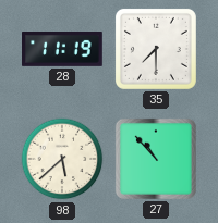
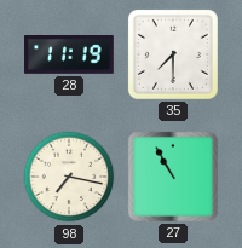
98: 5:38 -> 7:17 (69, 177)
27: 10:53 -> 10:55 (173, 177)
